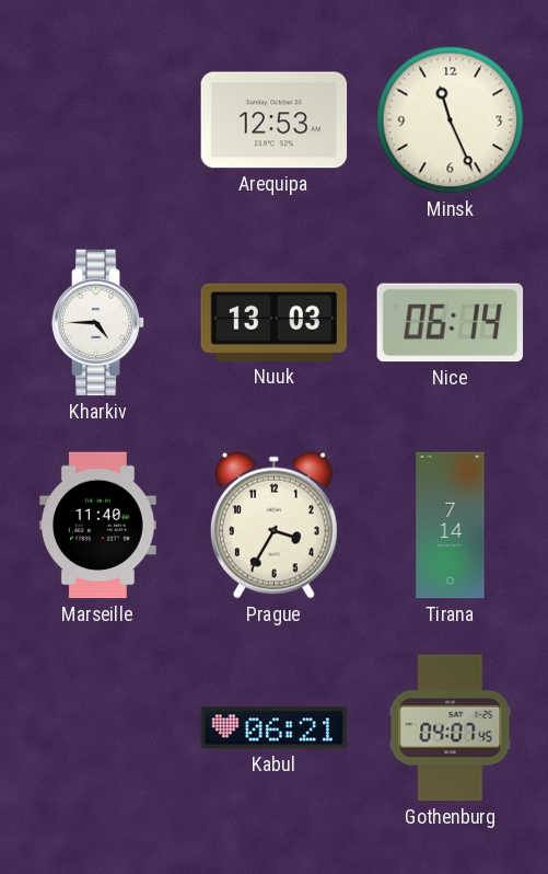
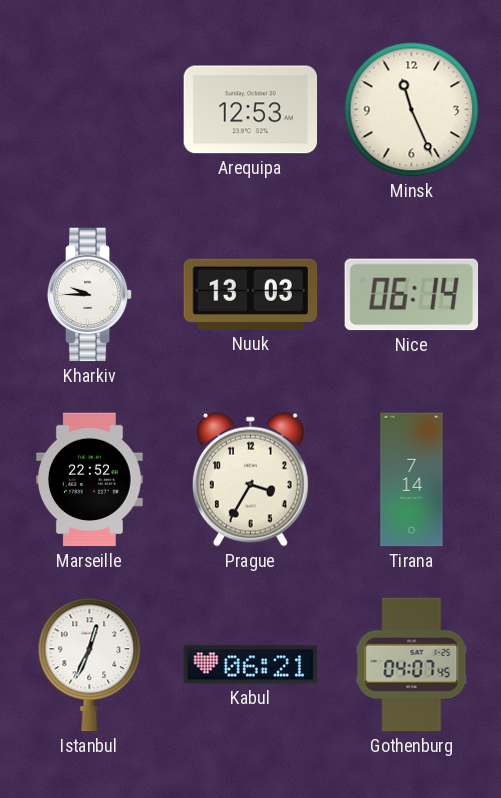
Kharkiv: 4:45 -> 9:45 (90, 295)
Marseille: 11:40 -> 22:52 (90, 480)
Istanbul: none -> 12:34 (90, 665)
